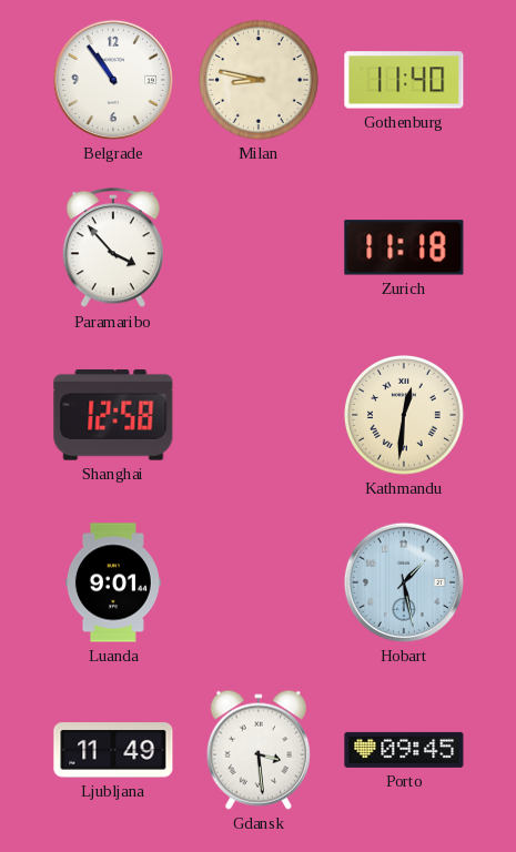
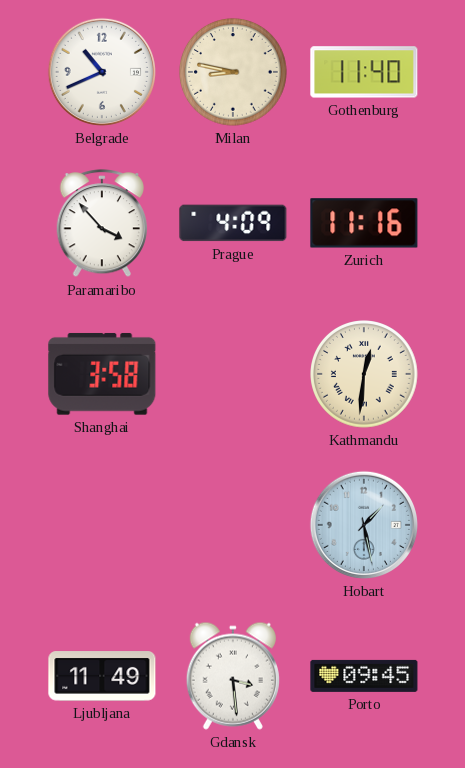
Belgrade: 10:54 -> 10:41 (102, 72)
Prague: none -> 4:09 (233, 223)
Zurich: 11:18 -> 11:16 (364, 223)
Shanghai: 12:58 -> 3:58 (102, 374)
Luanda: 9:01 -> none (113, 582)
